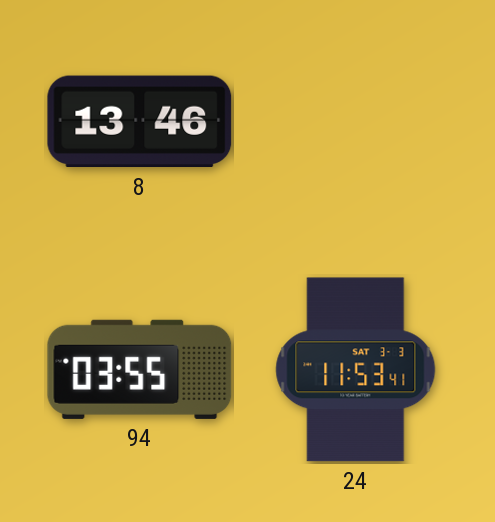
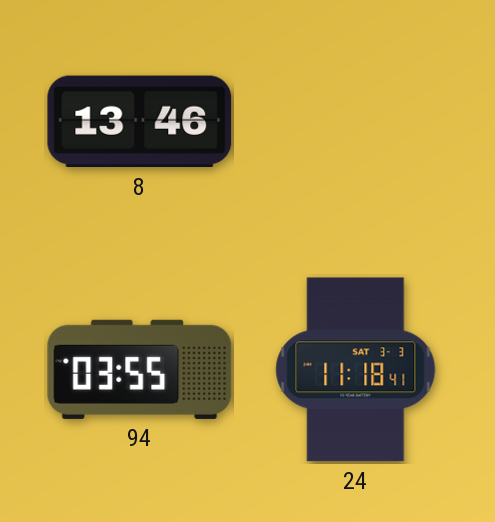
24: 11:53 -> 11:18 (356, 370)
